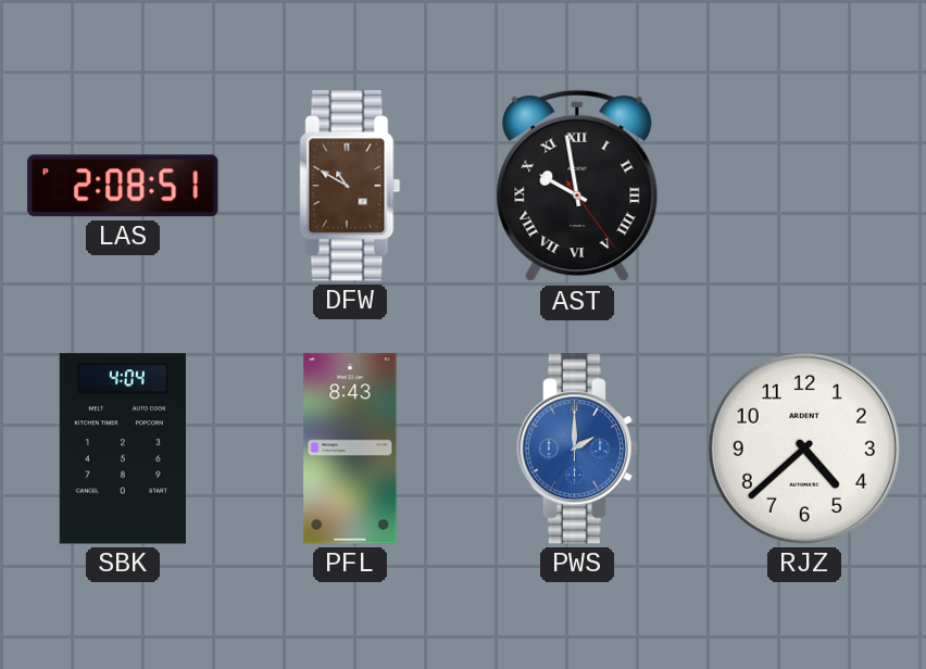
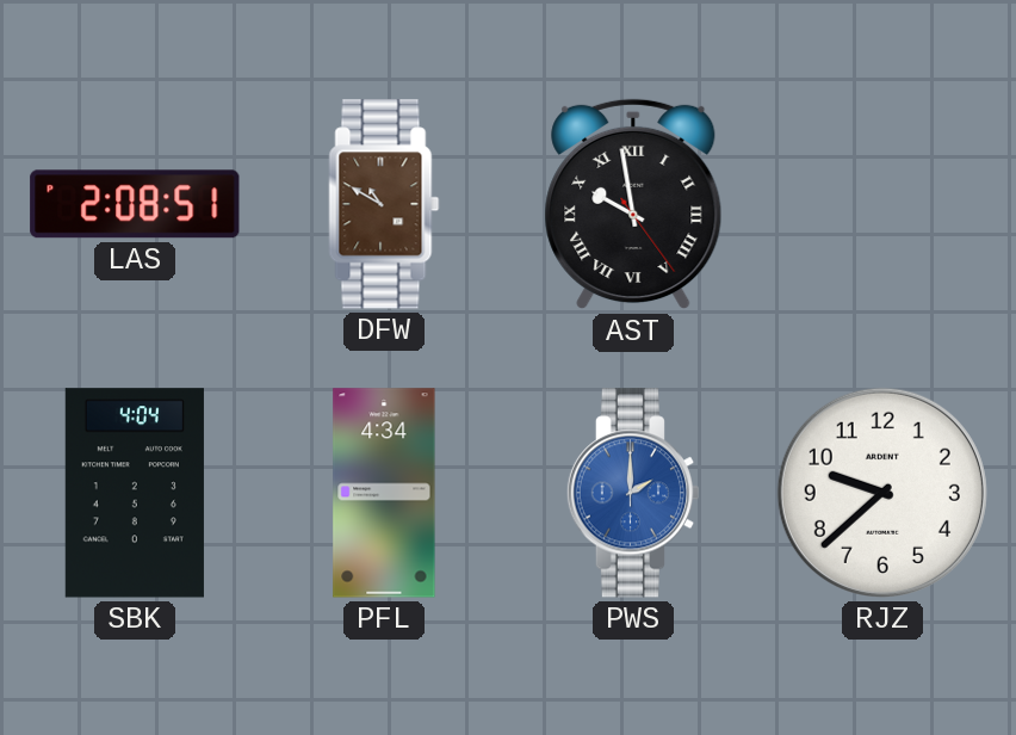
PFL: 8:43 -> 4:34 (384, 493)
RJZ: 4:38 -> 9:38 (882, 493)
